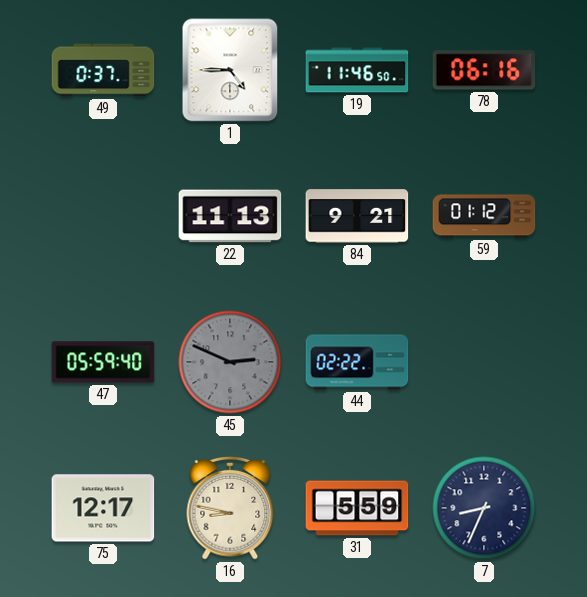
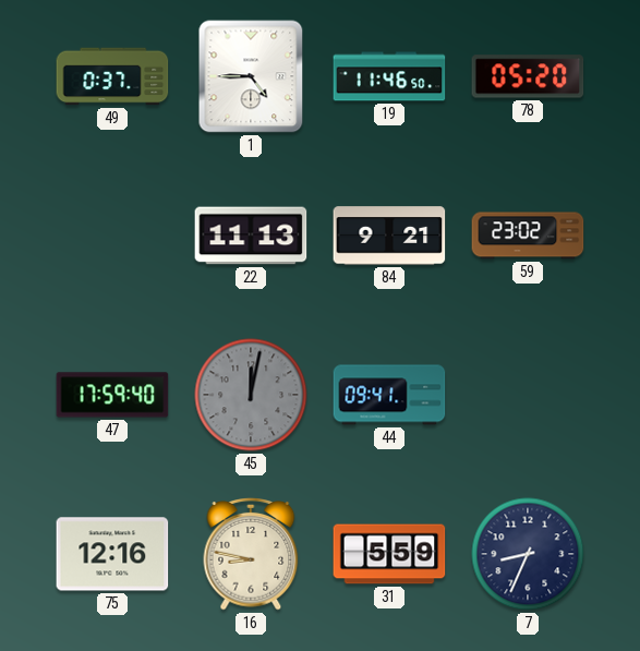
78: 06:16 -> 05:20 (528, 76)
59: 01:12 -> 23:02 (528, 236)
47: 05:59 -> 17:59 (112, 395)
45: 2:49 -> 12:02 (251, 395)
44: 02:22 -> 09:41 (389, 395)
75: 12:17 -> 12:16 (112, 554)
